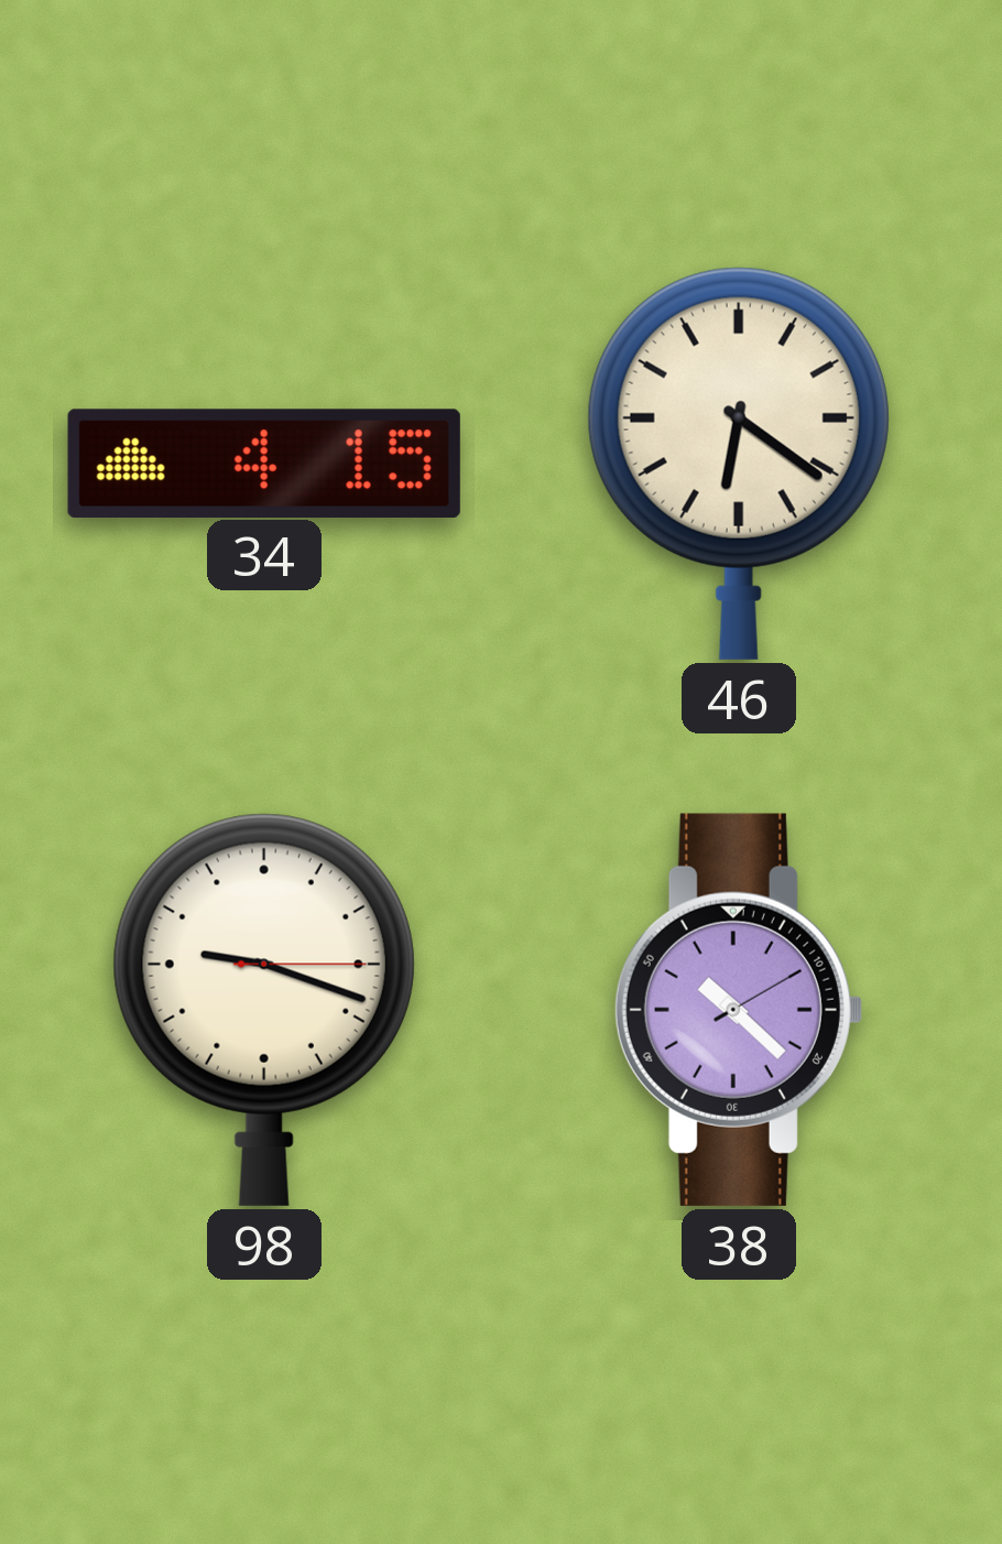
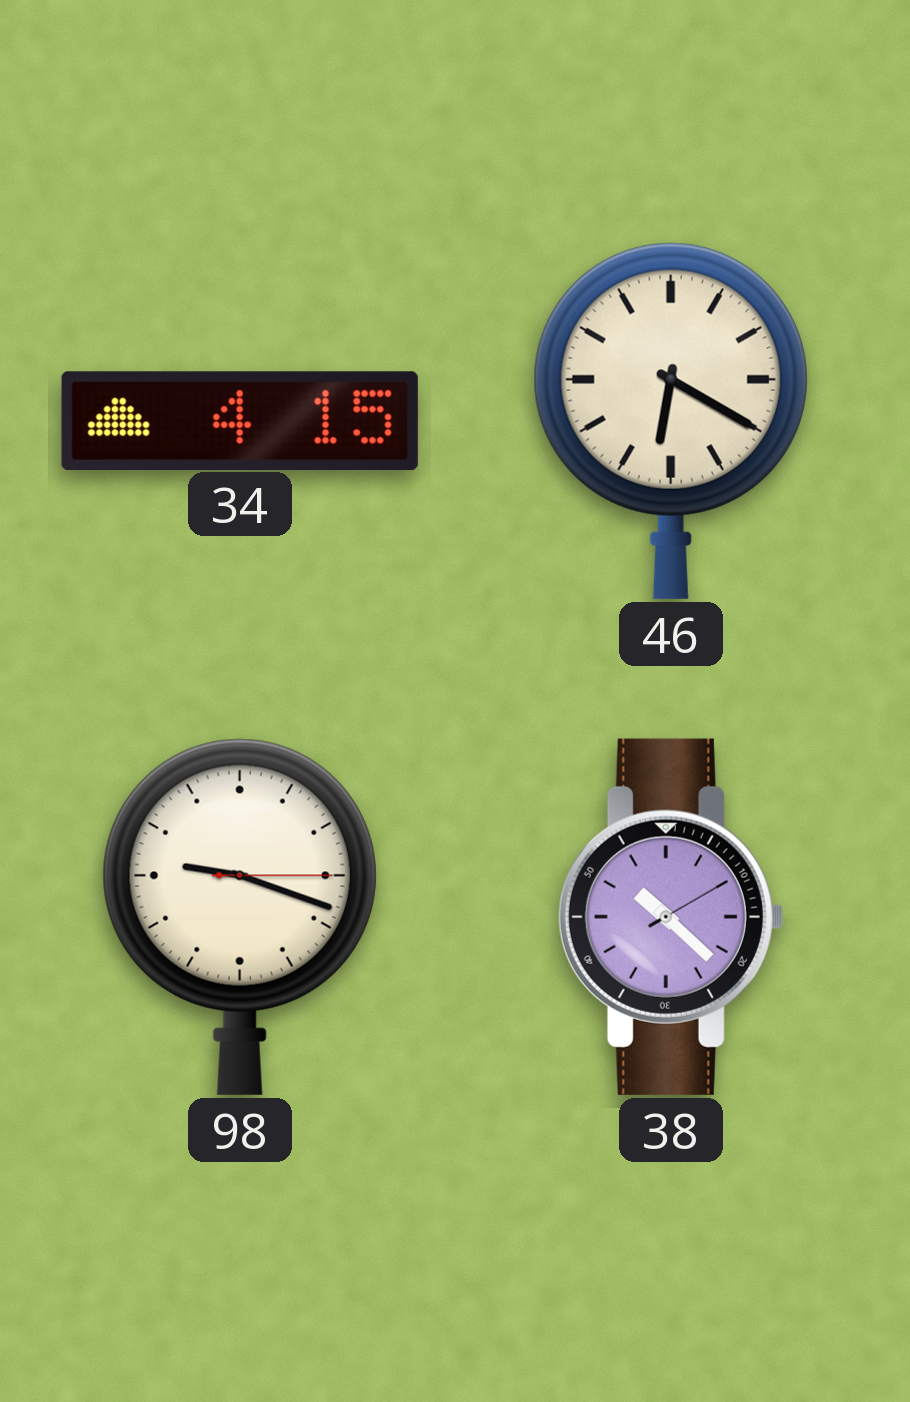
46: 6:21 -> 6:20 (671, 421)
